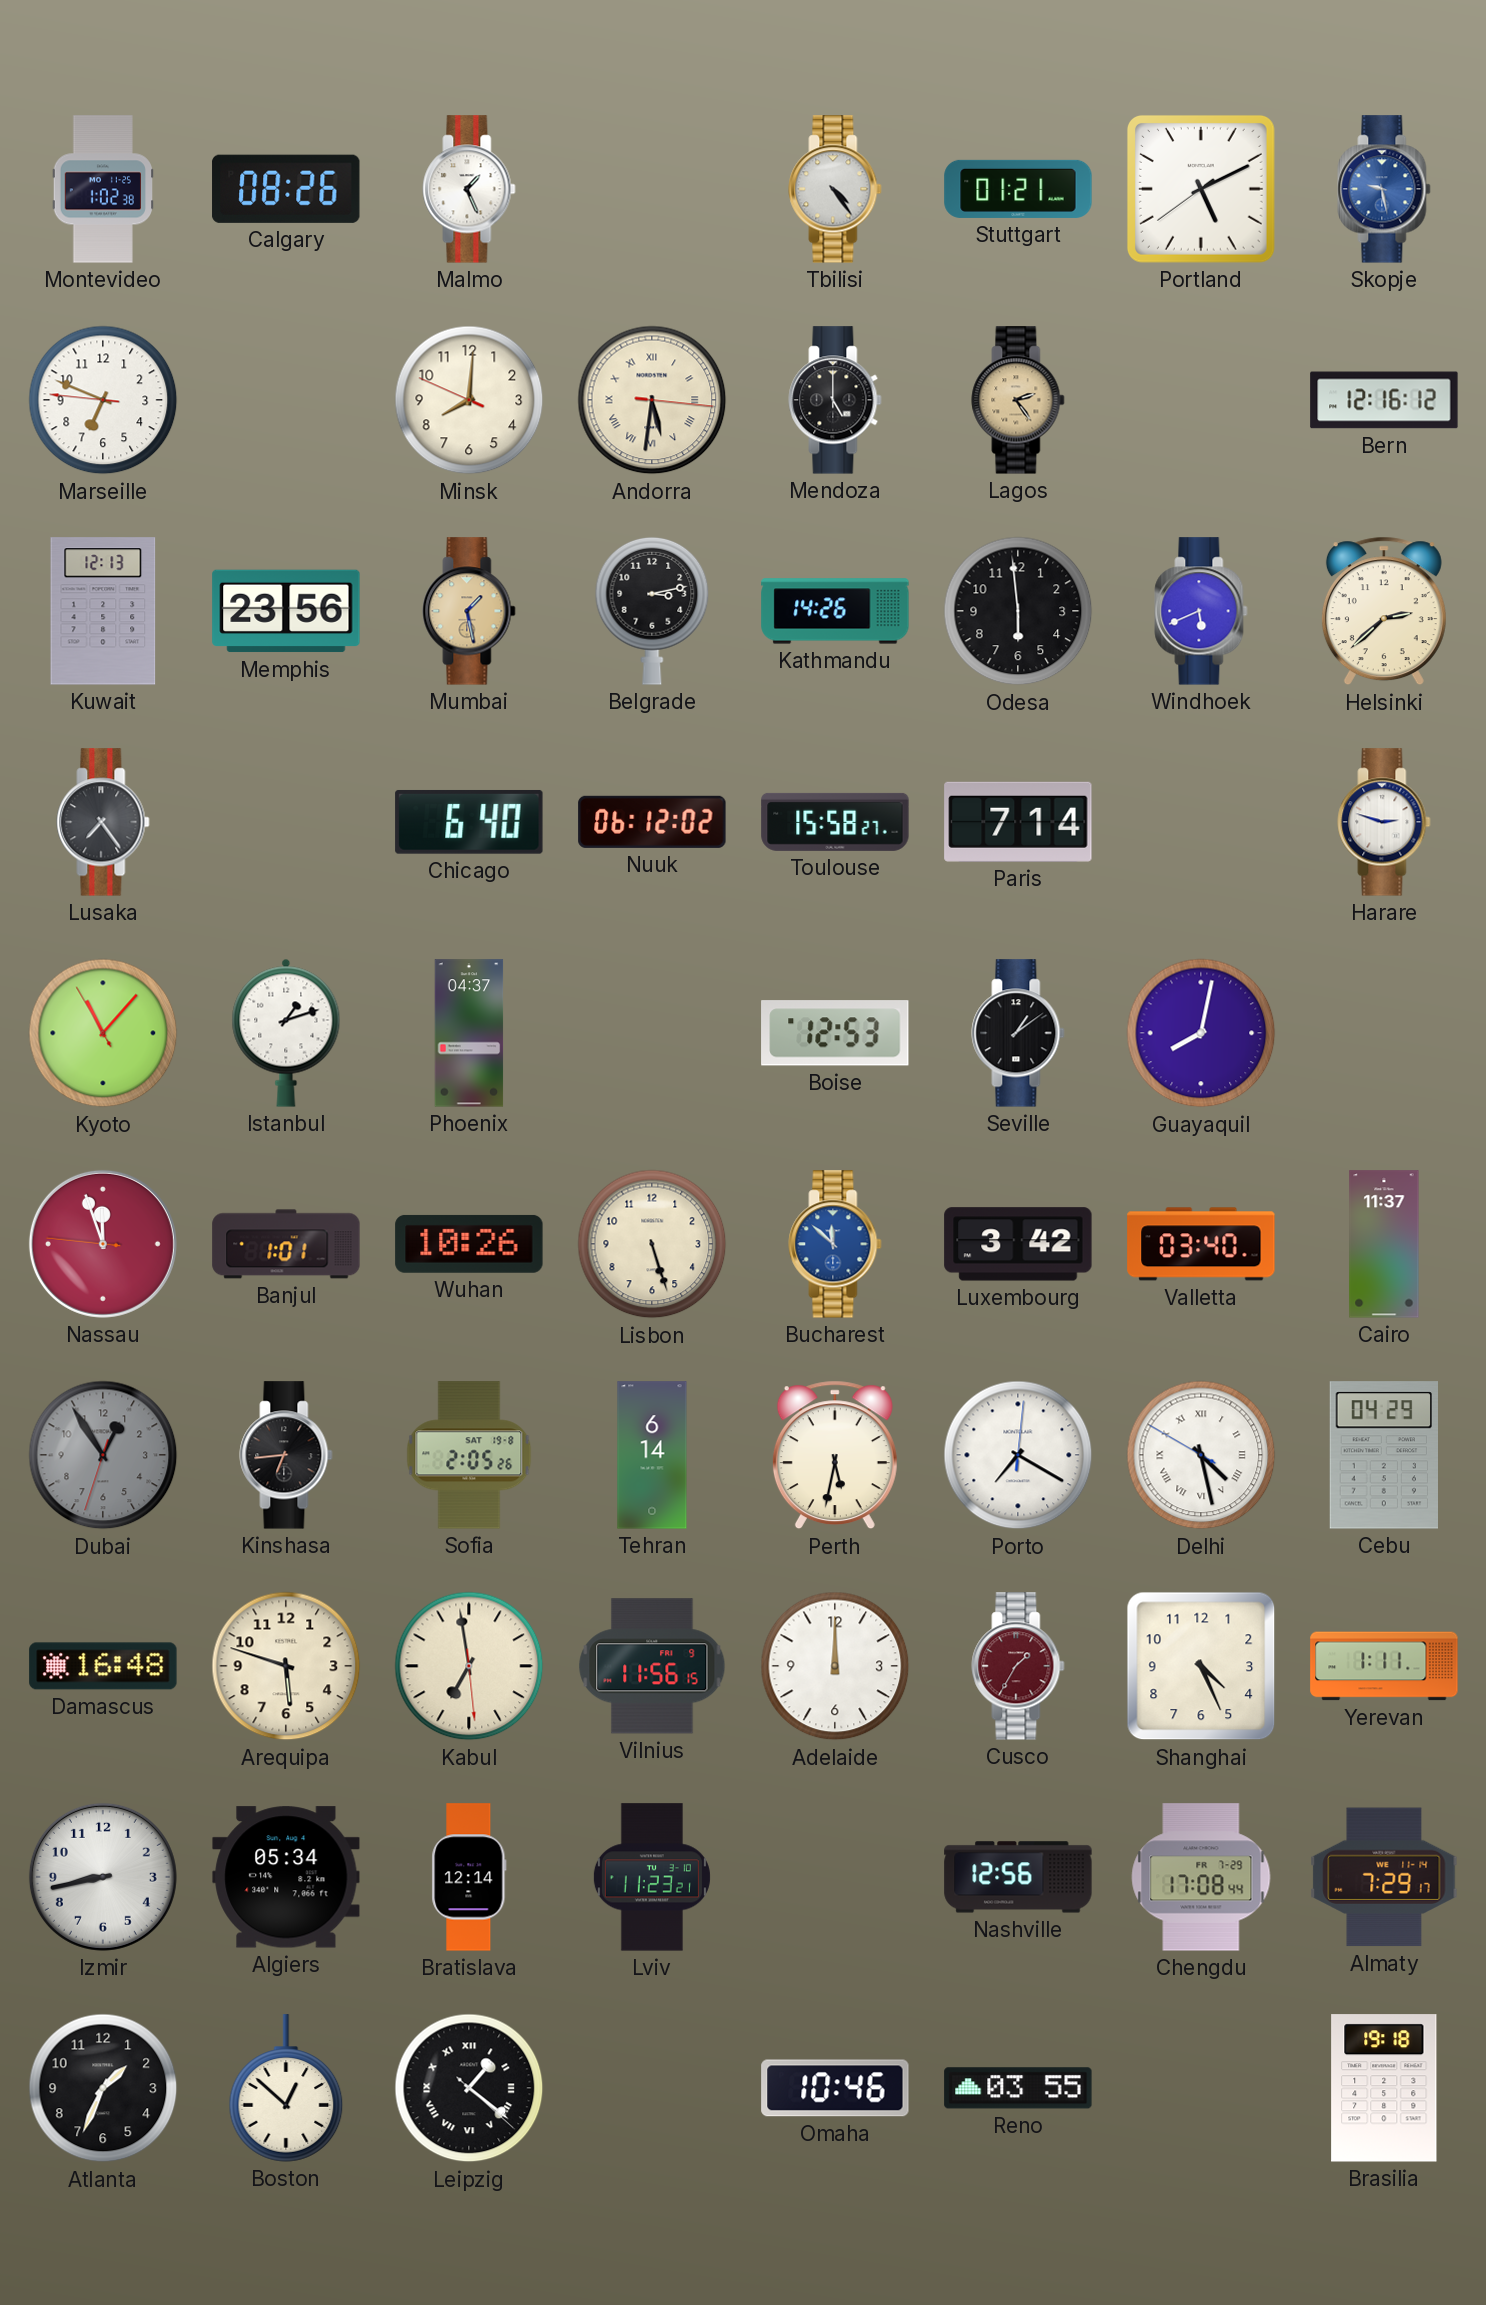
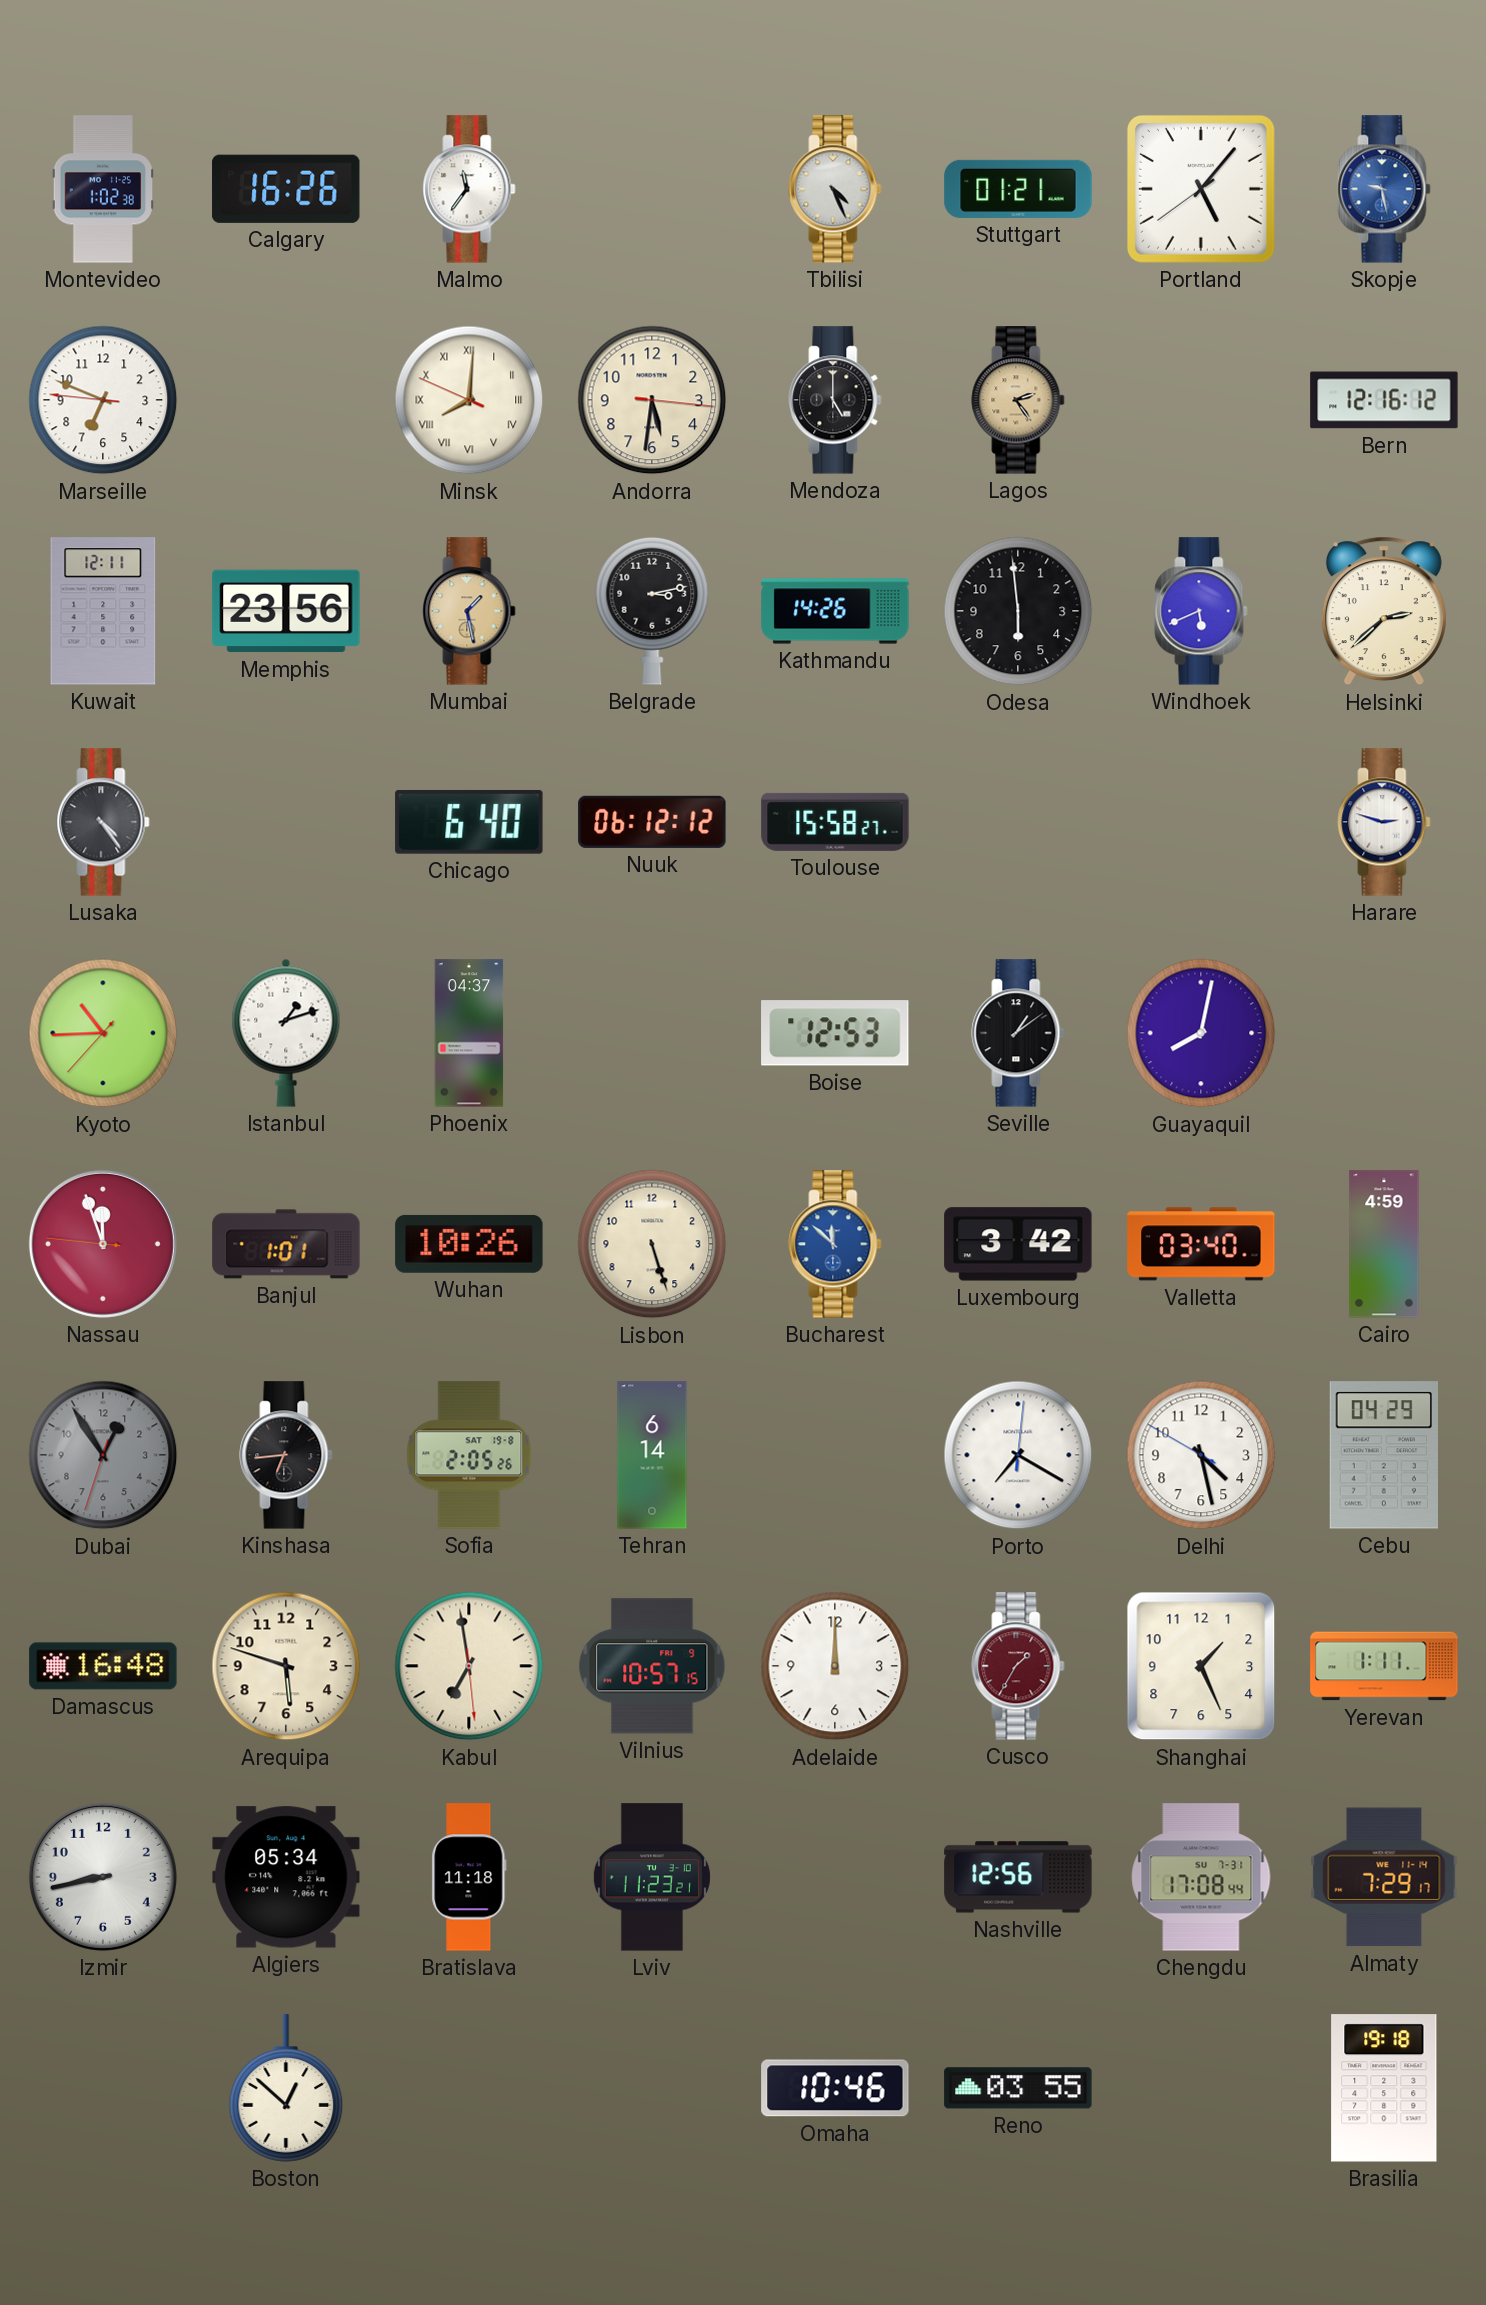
Calgary: 08:26 -> 16:26 (286, 189)
Malmo: 1:26 -> 11:36 (469, 189)
Tbilisi: 4:24 -> 4:26 (835, 189)
Portland: 5:10 -> 5:06 (1201, 189)
Minsk numerals: Arabic -> Roman (469, 400)
Andorra numerals: Roman -> Arabic (652, 400)
Kuwait: 12:13 -> 12:11 (103, 611)
Lusaka: 7:24 -> 4:24 (103, 822)
Nuuk: 06:12:02 -> 06:12:12 (652, 822)
Paris: 7:14 -> none (1018, 822)
Kyoto: 11:06 -> 10:44 (103, 1033)
Cairo: 11:37 -> 4:59 (1384, 1244)
Perth: 5:32 -> none (835, 1455)
Delhi numerals: Roman -> Arabic (1201, 1455)
Vilnius: 11:56 -> 10:57 (652, 1666)
Shanghai: 4:26 -> 1:26 (1201, 1666)
Bratislava: 12:14 -> 11:18 (469, 1877)
Chengdu date: FR 7-29 -> SU 7-31 (1201, 1877)
Atlanta: 1:34 -> none (103, 2088)
Leipzig: 1:21 -> none (469, 2088)
